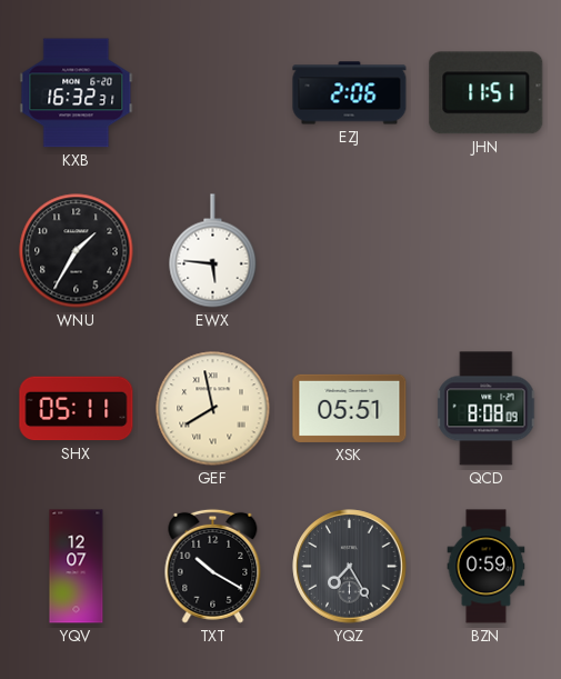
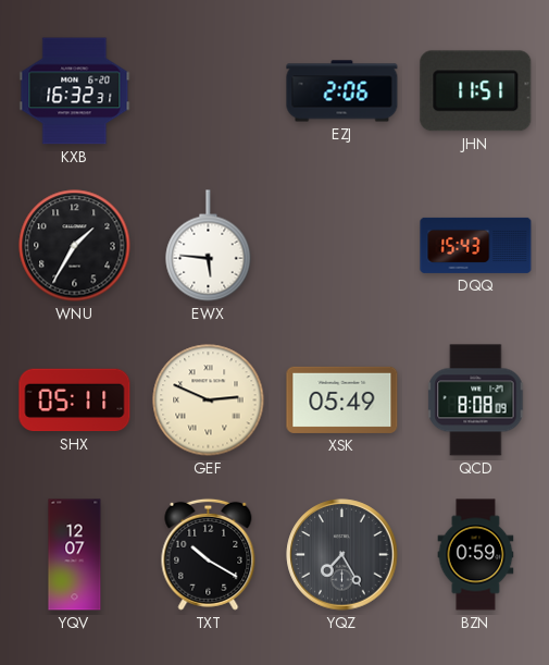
DQQ: none -> 15:43 (476, 245)
GEF: 7:58 -> 2:49 (209, 401)
XSK: 05:51 -> 05:49 (342, 399)
